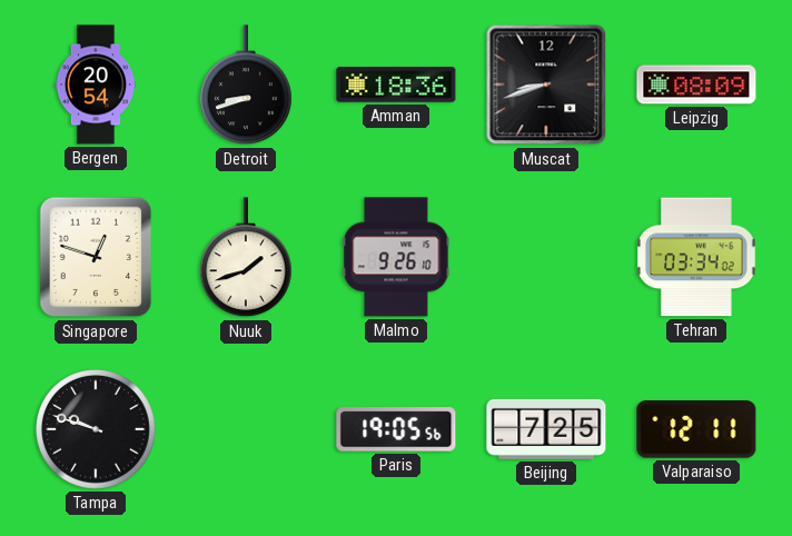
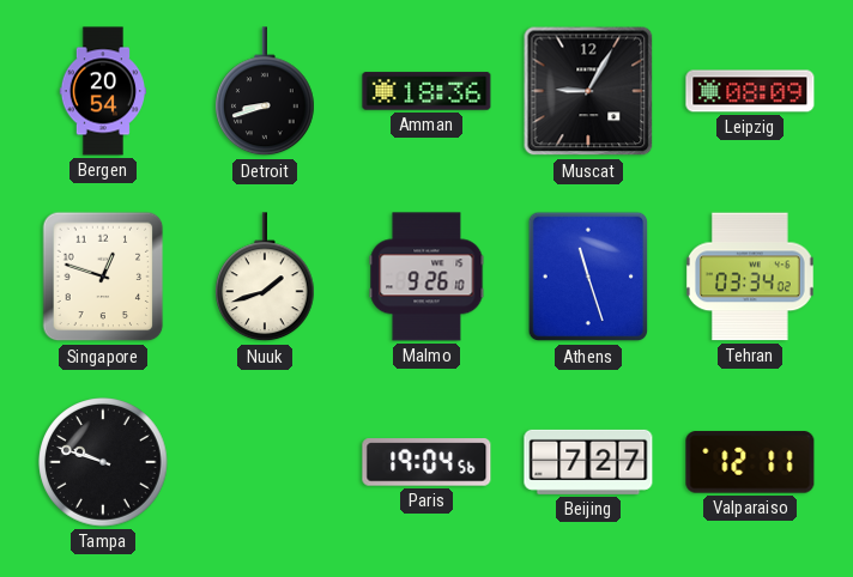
Muscat: 8:42 -> 9:05 (588, 91)
Athens: none -> 11:27 (588, 277)
Paris: 19:05 -> 19:04 (426, 462)
Beijing: 7:25 -> 7:27 (588, 462)
